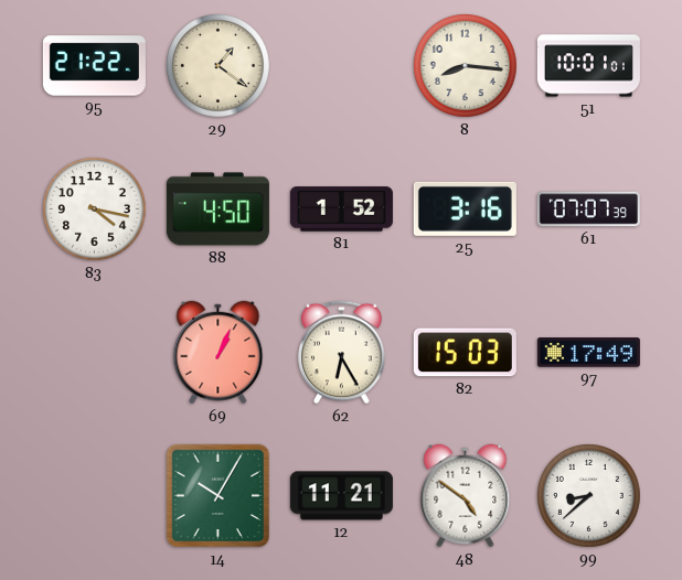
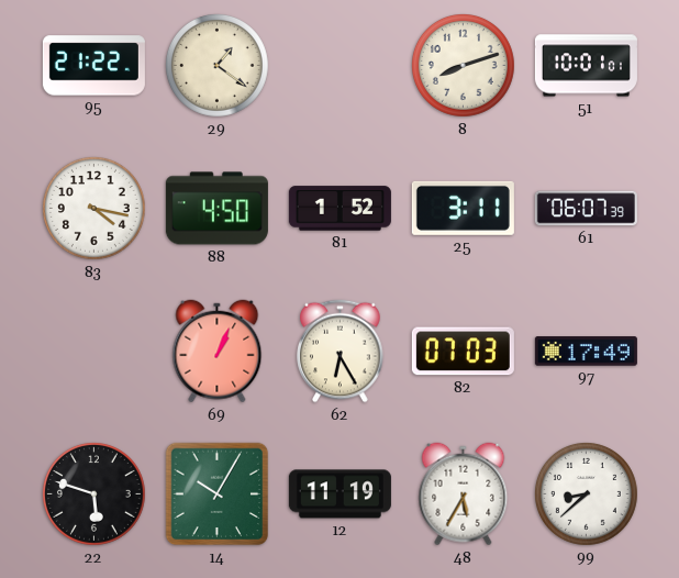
8: 8:16 -> 8:12 (464, 66)
25: 3:16 -> 3:11 (463, 208)
61: 07:07 -> 06:07 (586, 209)
82: 15:03 -> 07:03 (463, 352)
22: none -> 5:48 (94, 494)
12: 11:21 -> 11:19 (340, 494)
48: 4:51 -> 5:35 (464, 494)
